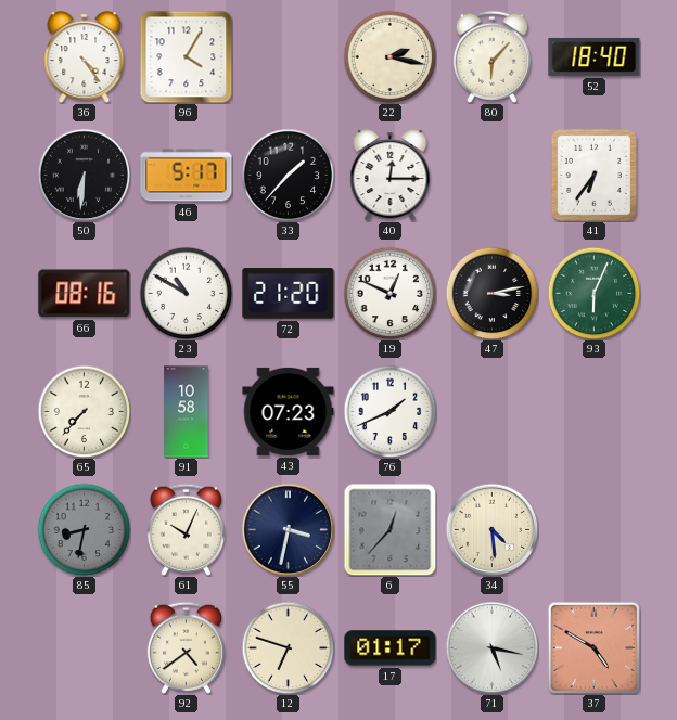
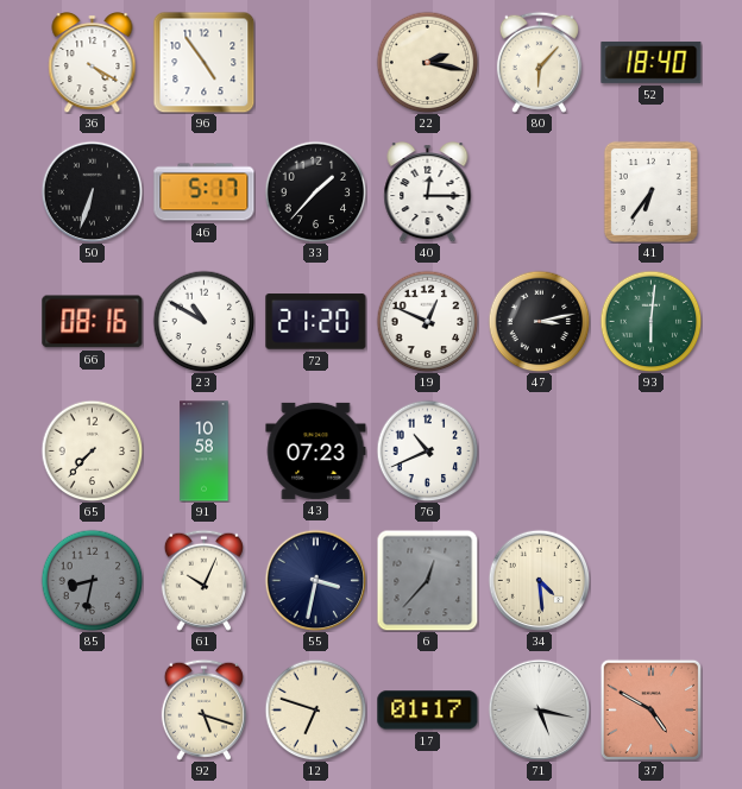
36: 4:24 -> 4:20 (93, 62)
96: 4:05 -> 4:54 (203, 62)
50: 6:31 -> 6:33 (92, 191)
93: 6:04 -> 6:01 (650, 321)
76: 1:41 -> 10:41 (427, 450)
92: 4:39 -> 5:18 (203, 709)
